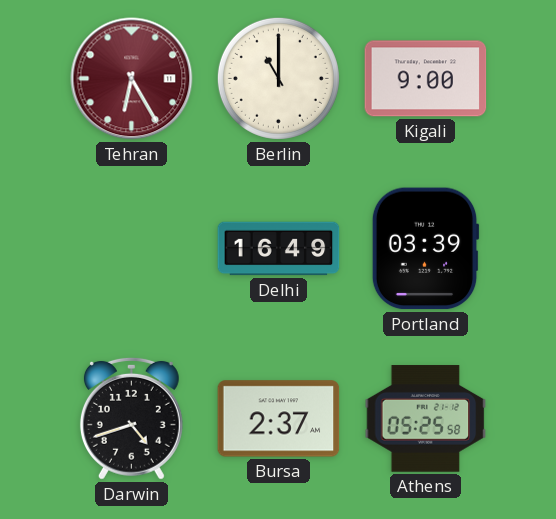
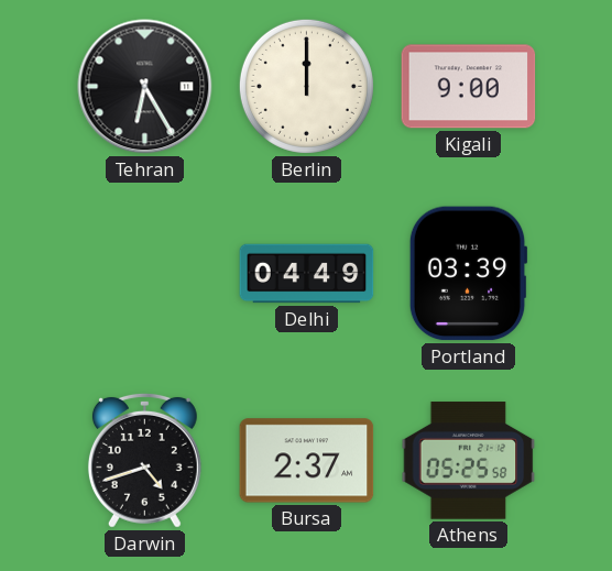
Tehran dial: burgundy -> black (145, 87)
Berlin: 11:00 -> 12:00 (306, 86)
Delhi: 16:49 -> 04:49 (307, 274)
